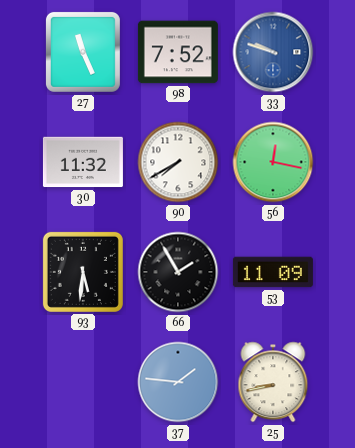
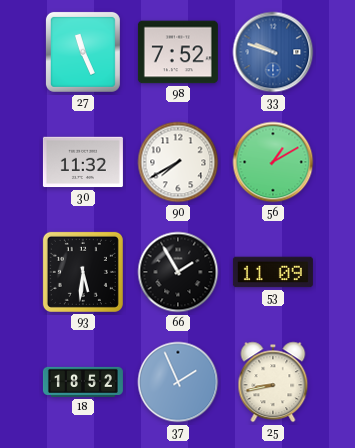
56: 12:17 -> 1:10 (273, 162)
18: none -> 18:52 (83, 382)
37: 1:46 -> 1:56 (178, 382)
